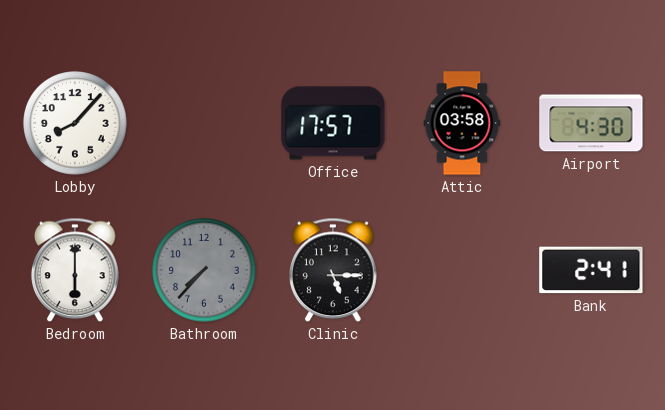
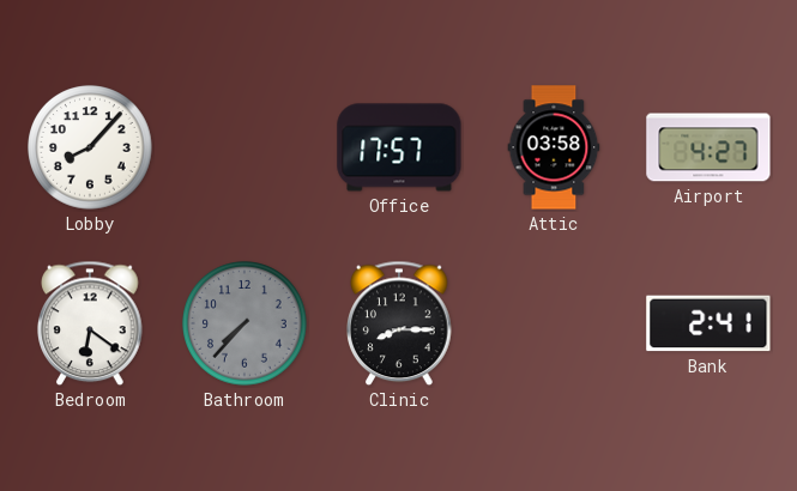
Airport: 4:30 -> 4:27 (708, 147)
Bedroom: 6:00 -> 6:21 (90, 323)
Clinic: 5:15 -> 8:15 (399, 323)
